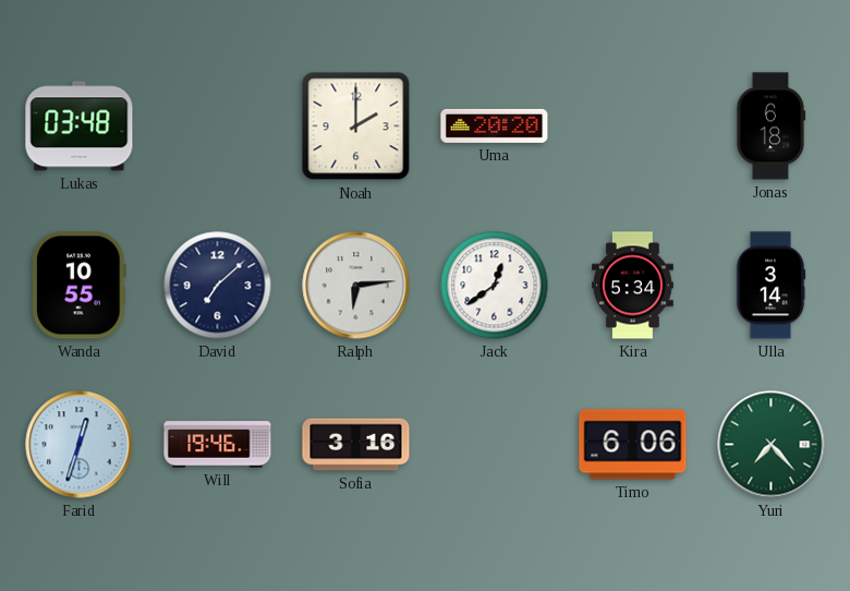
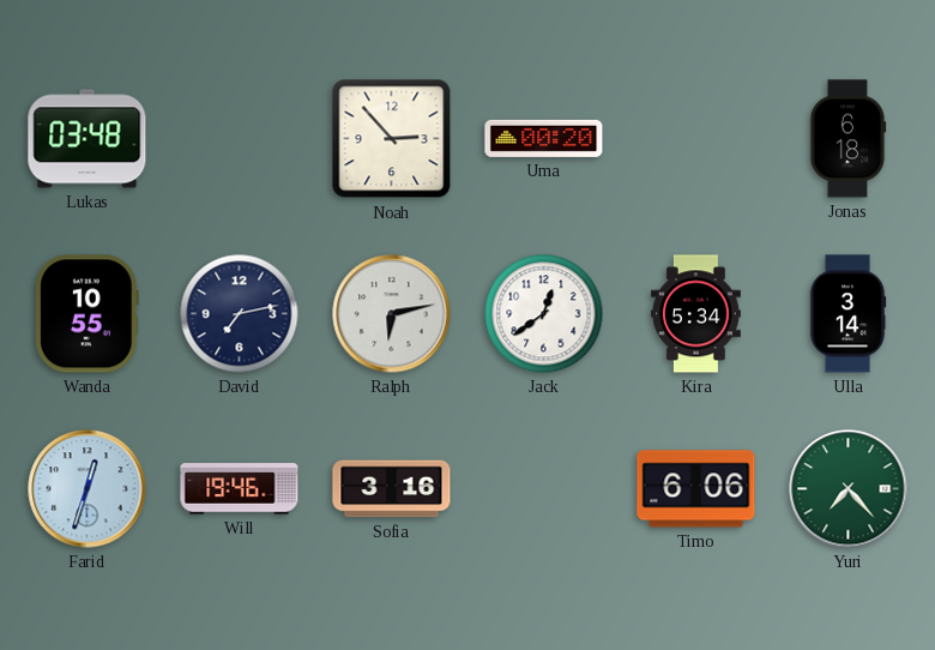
Noah: 2:00 -> 2:53 (392, 139)
Uma: 20:20 -> 00:20 (544, 138)
David: 7:08 -> 7:13 (240, 314)
Ralph: 6:14 -> 6:13 (392, 314)
